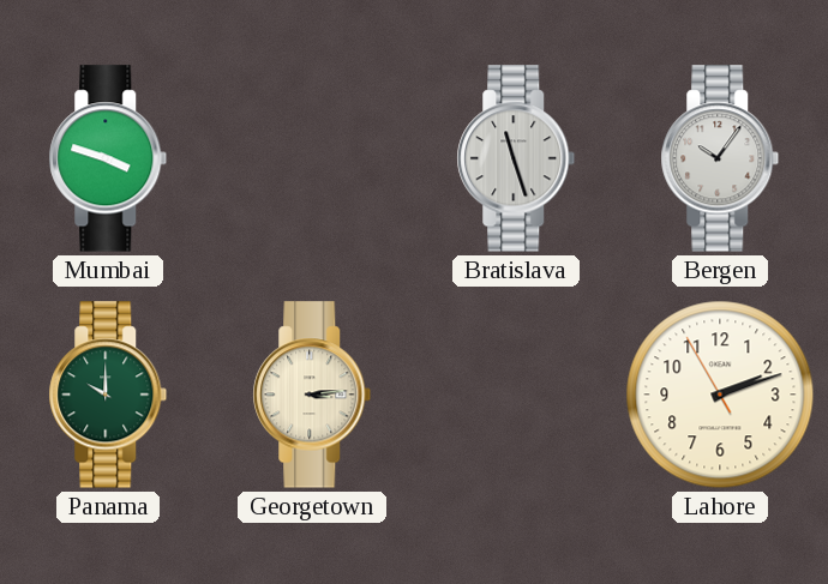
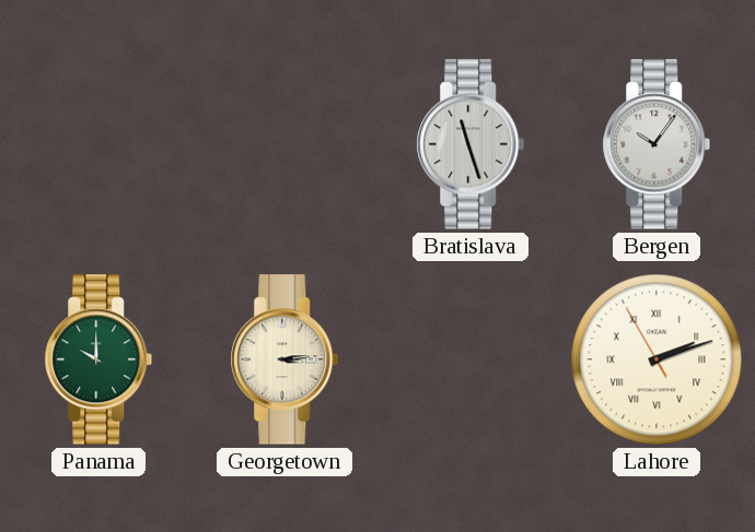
Mumbai: 3:48 -> none (108, 158)
Lahore numerals: Arabic -> Roman (657, 359)
